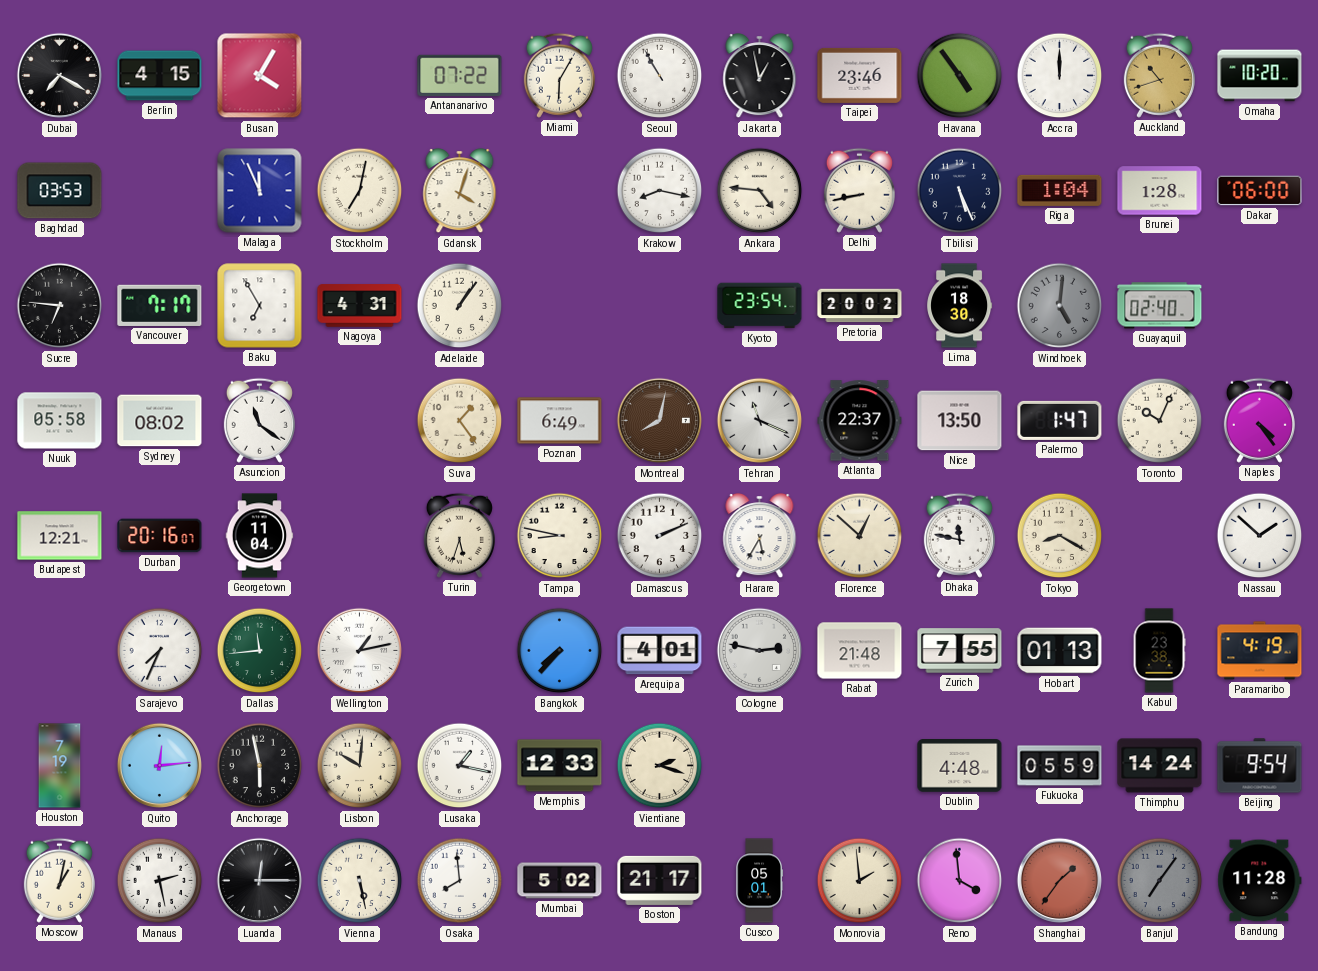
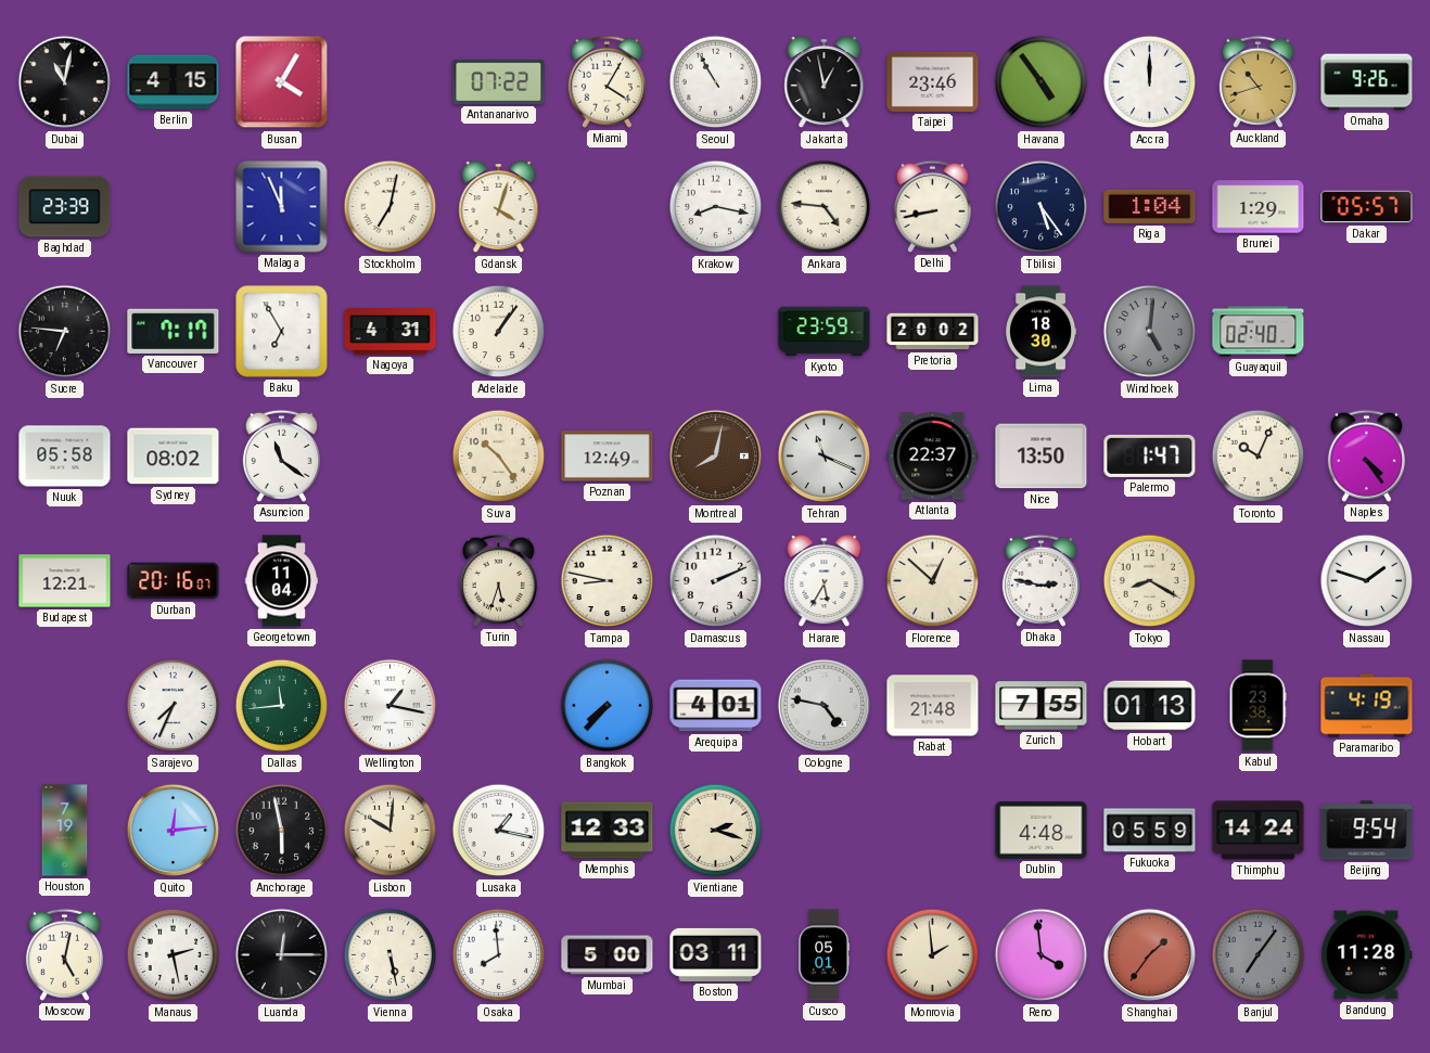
Dubai: 7:20 -> 11:02 (65, 82)
Miami: 6:05 -> 4:05 (607, 81)
Omaha: 10:20 -> 9:26 (1367, 82)
Baghdad: 03:53 -> 23:39 (65, 207)
Tbilisi: 5:26 -> 5:24 (1042, 207)
Brunei: 1:28 -> 1:29 (1259, 207)
Dakar: 06:00 -> 05:57 (1367, 207)
Kyoto: 23:54 -> 23:59 (825, 332)
Suva: 1:24 -> 10:24 (499, 457)
Poznan: 6:49 -> 12:49 (608, 457)
Dhaka: 11:47 -> 2:47 (1040, 580)
Nassau: 1:52 -> 1:48 (1367, 581)
Wellington: 1:13 -> 1:17 (391, 706)
Cologne: 2:47 -> 4:47 (825, 706)
Moscow: 1:02 -> 5:02 (64, 954)
Mumbai: 5:02 -> 5:00 (608, 955)
Boston: 21:17 -> 03:11 (716, 954)
